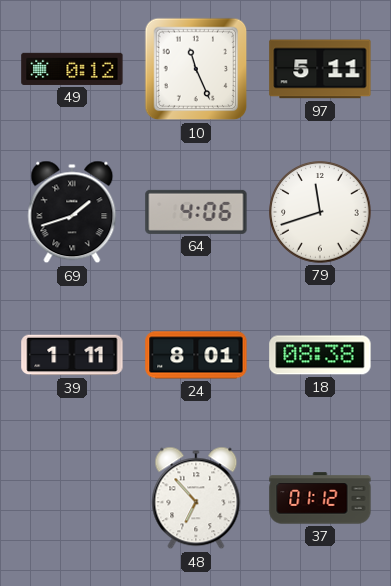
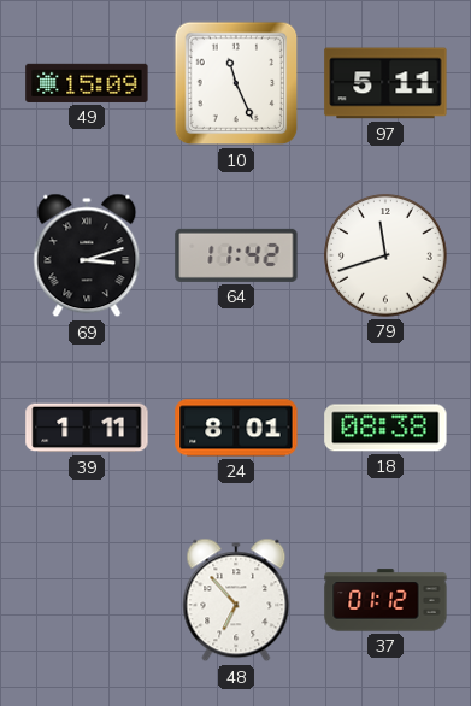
49: 0:12 -> 15:09 (87, 83)
69: 1:42 -> 3:12 (87, 255)
64: 4:06 -> 11:42 (236, 255)
